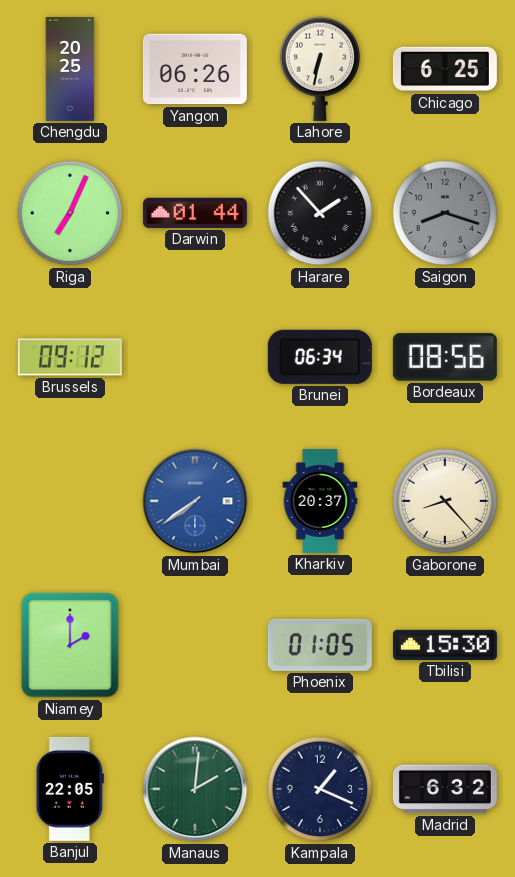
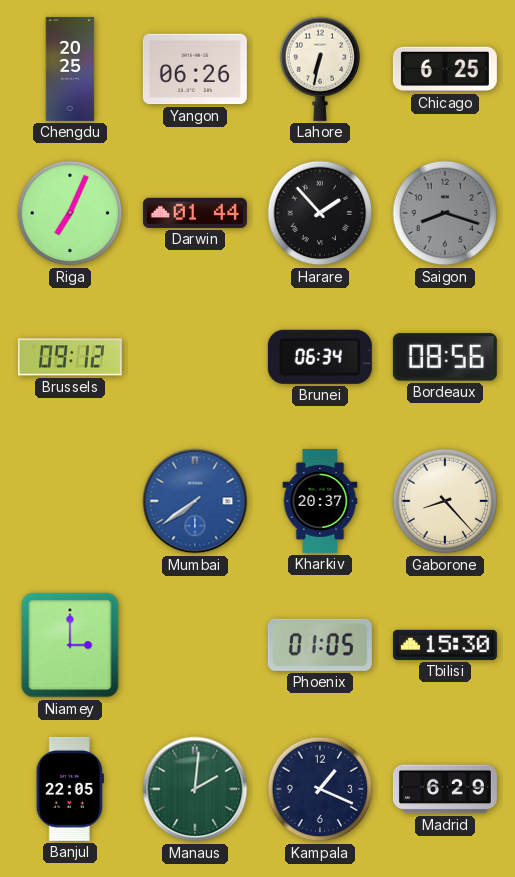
Niamey: 2:00 -> 3:00 (70, 645)
Madrid: 6:32 -> 6:29 (445, 789)
